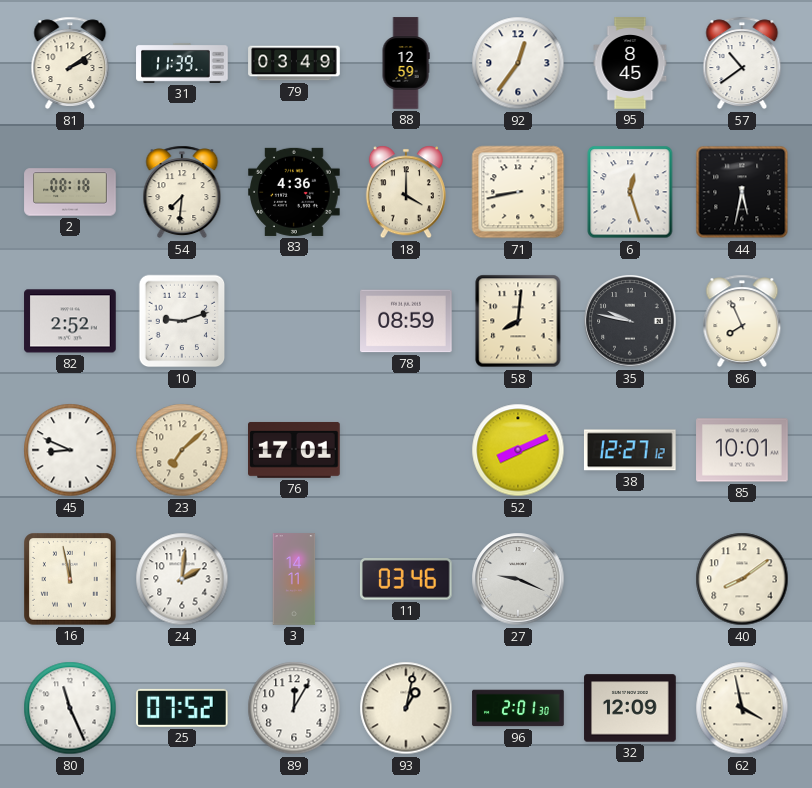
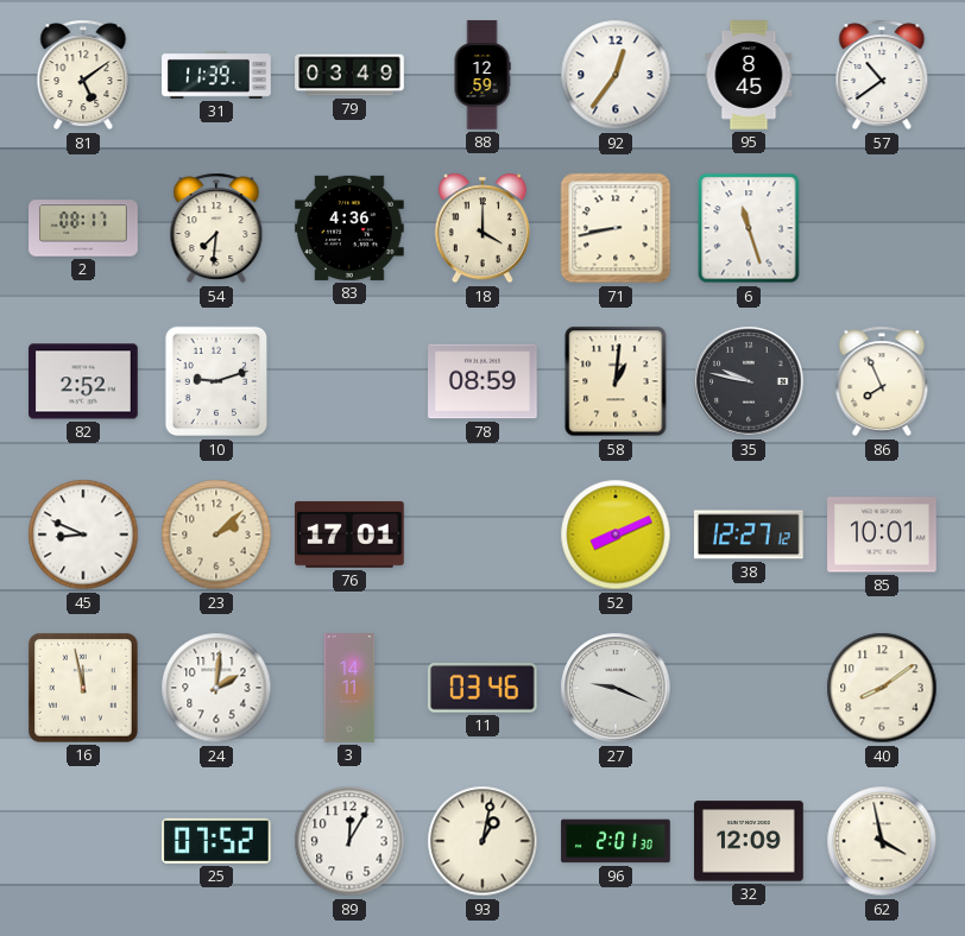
81: 2:09 -> 5:09 (83, 75)
2: 08:18 -> 08:17 (83, 228)
6: 12:27 -> 11:27 (749, 228)
44: 5:32 -> none (742, 192)
58: 8:01 -> 1:01 (616, 381)
23: 7:08 -> 2:08 (216, 535)
80: 11:26 -> none (70, 708)
